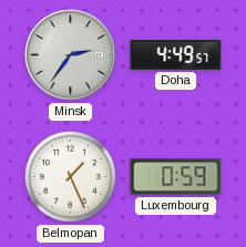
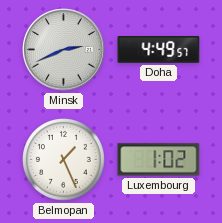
Minsk: 2:36 -> 2:41 (64, 50)
Luxembourg: 0:59 -> 1:02 (159, 160)
